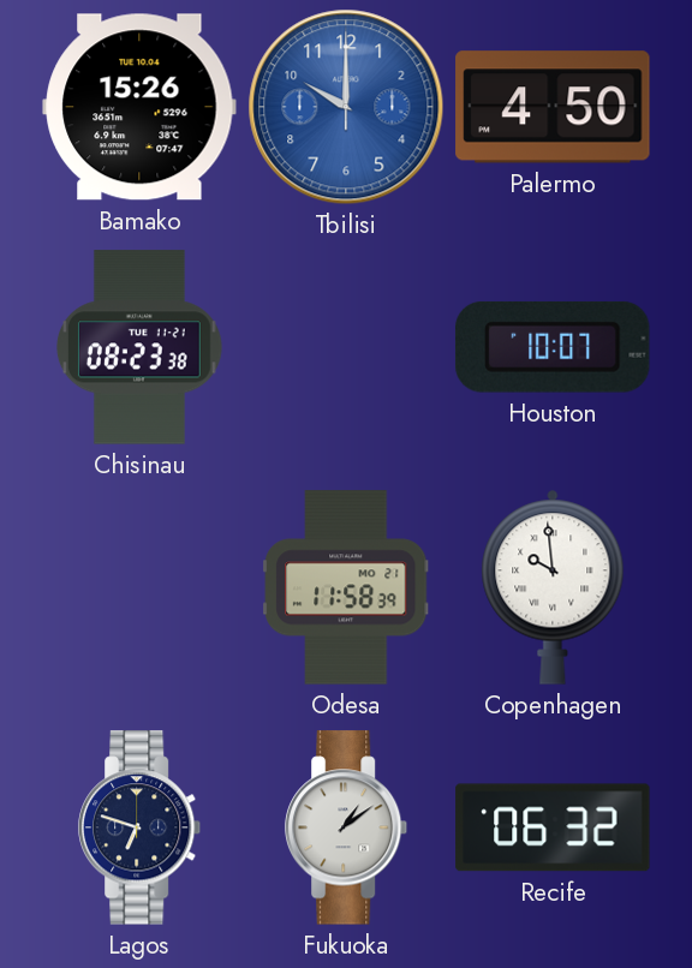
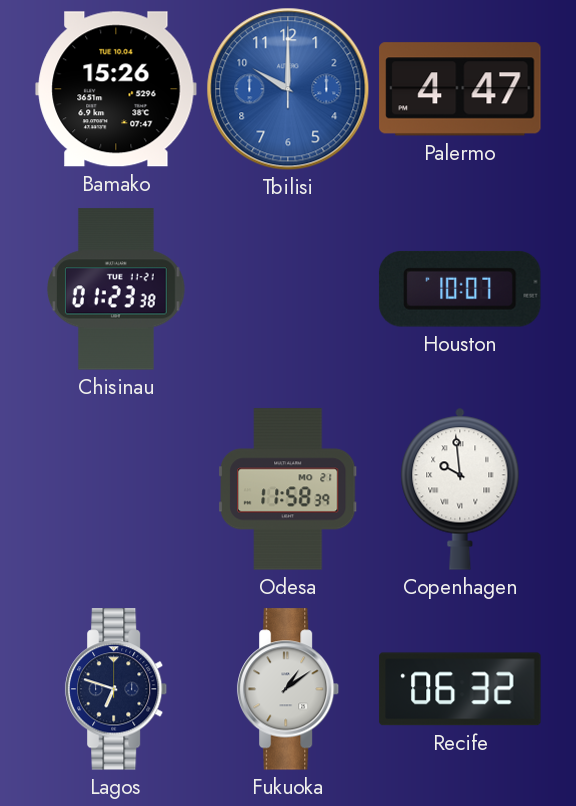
Palermo: 4:50 -> 4:47 (460, 89)
Chisinau: 08:23 -> 01:23 (117, 289)
